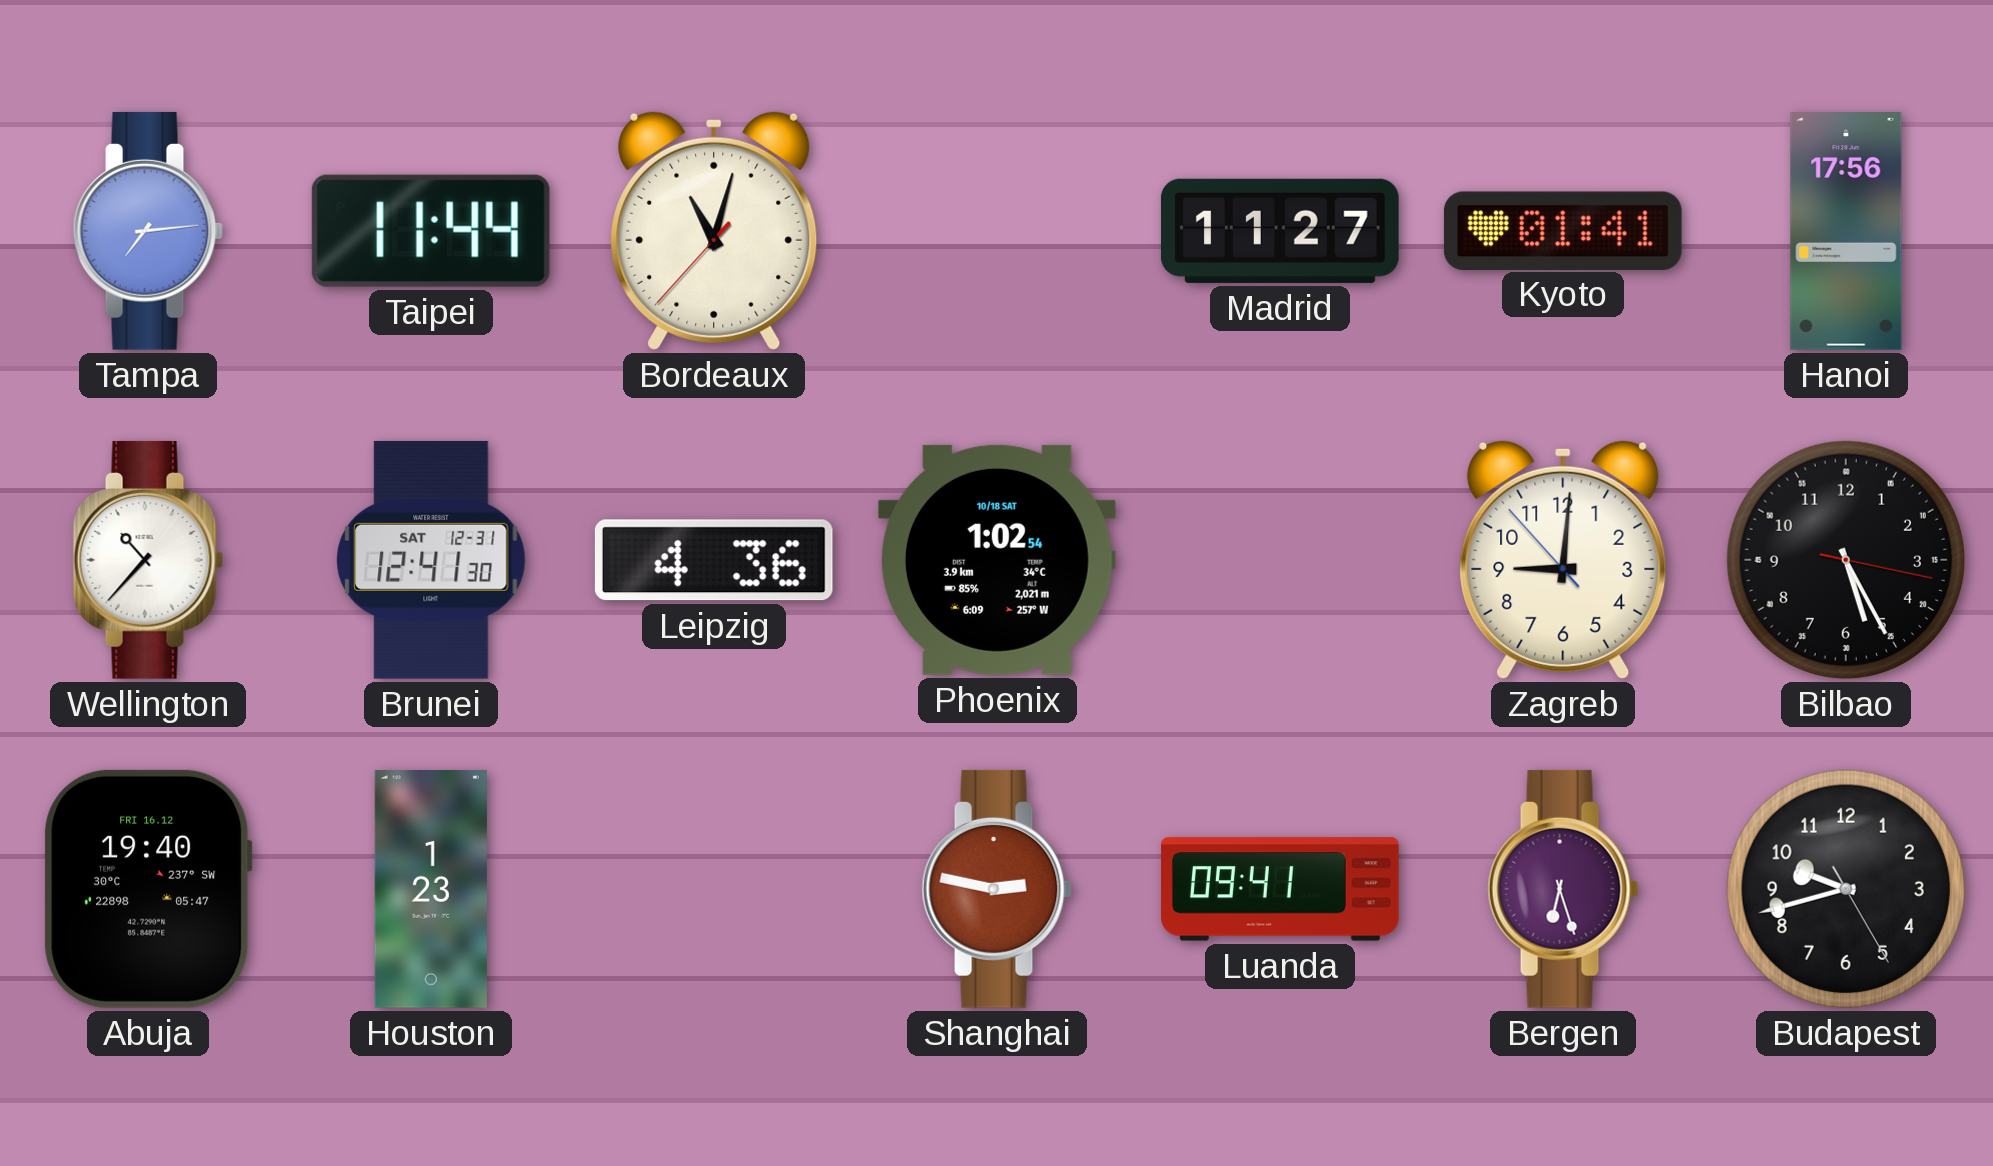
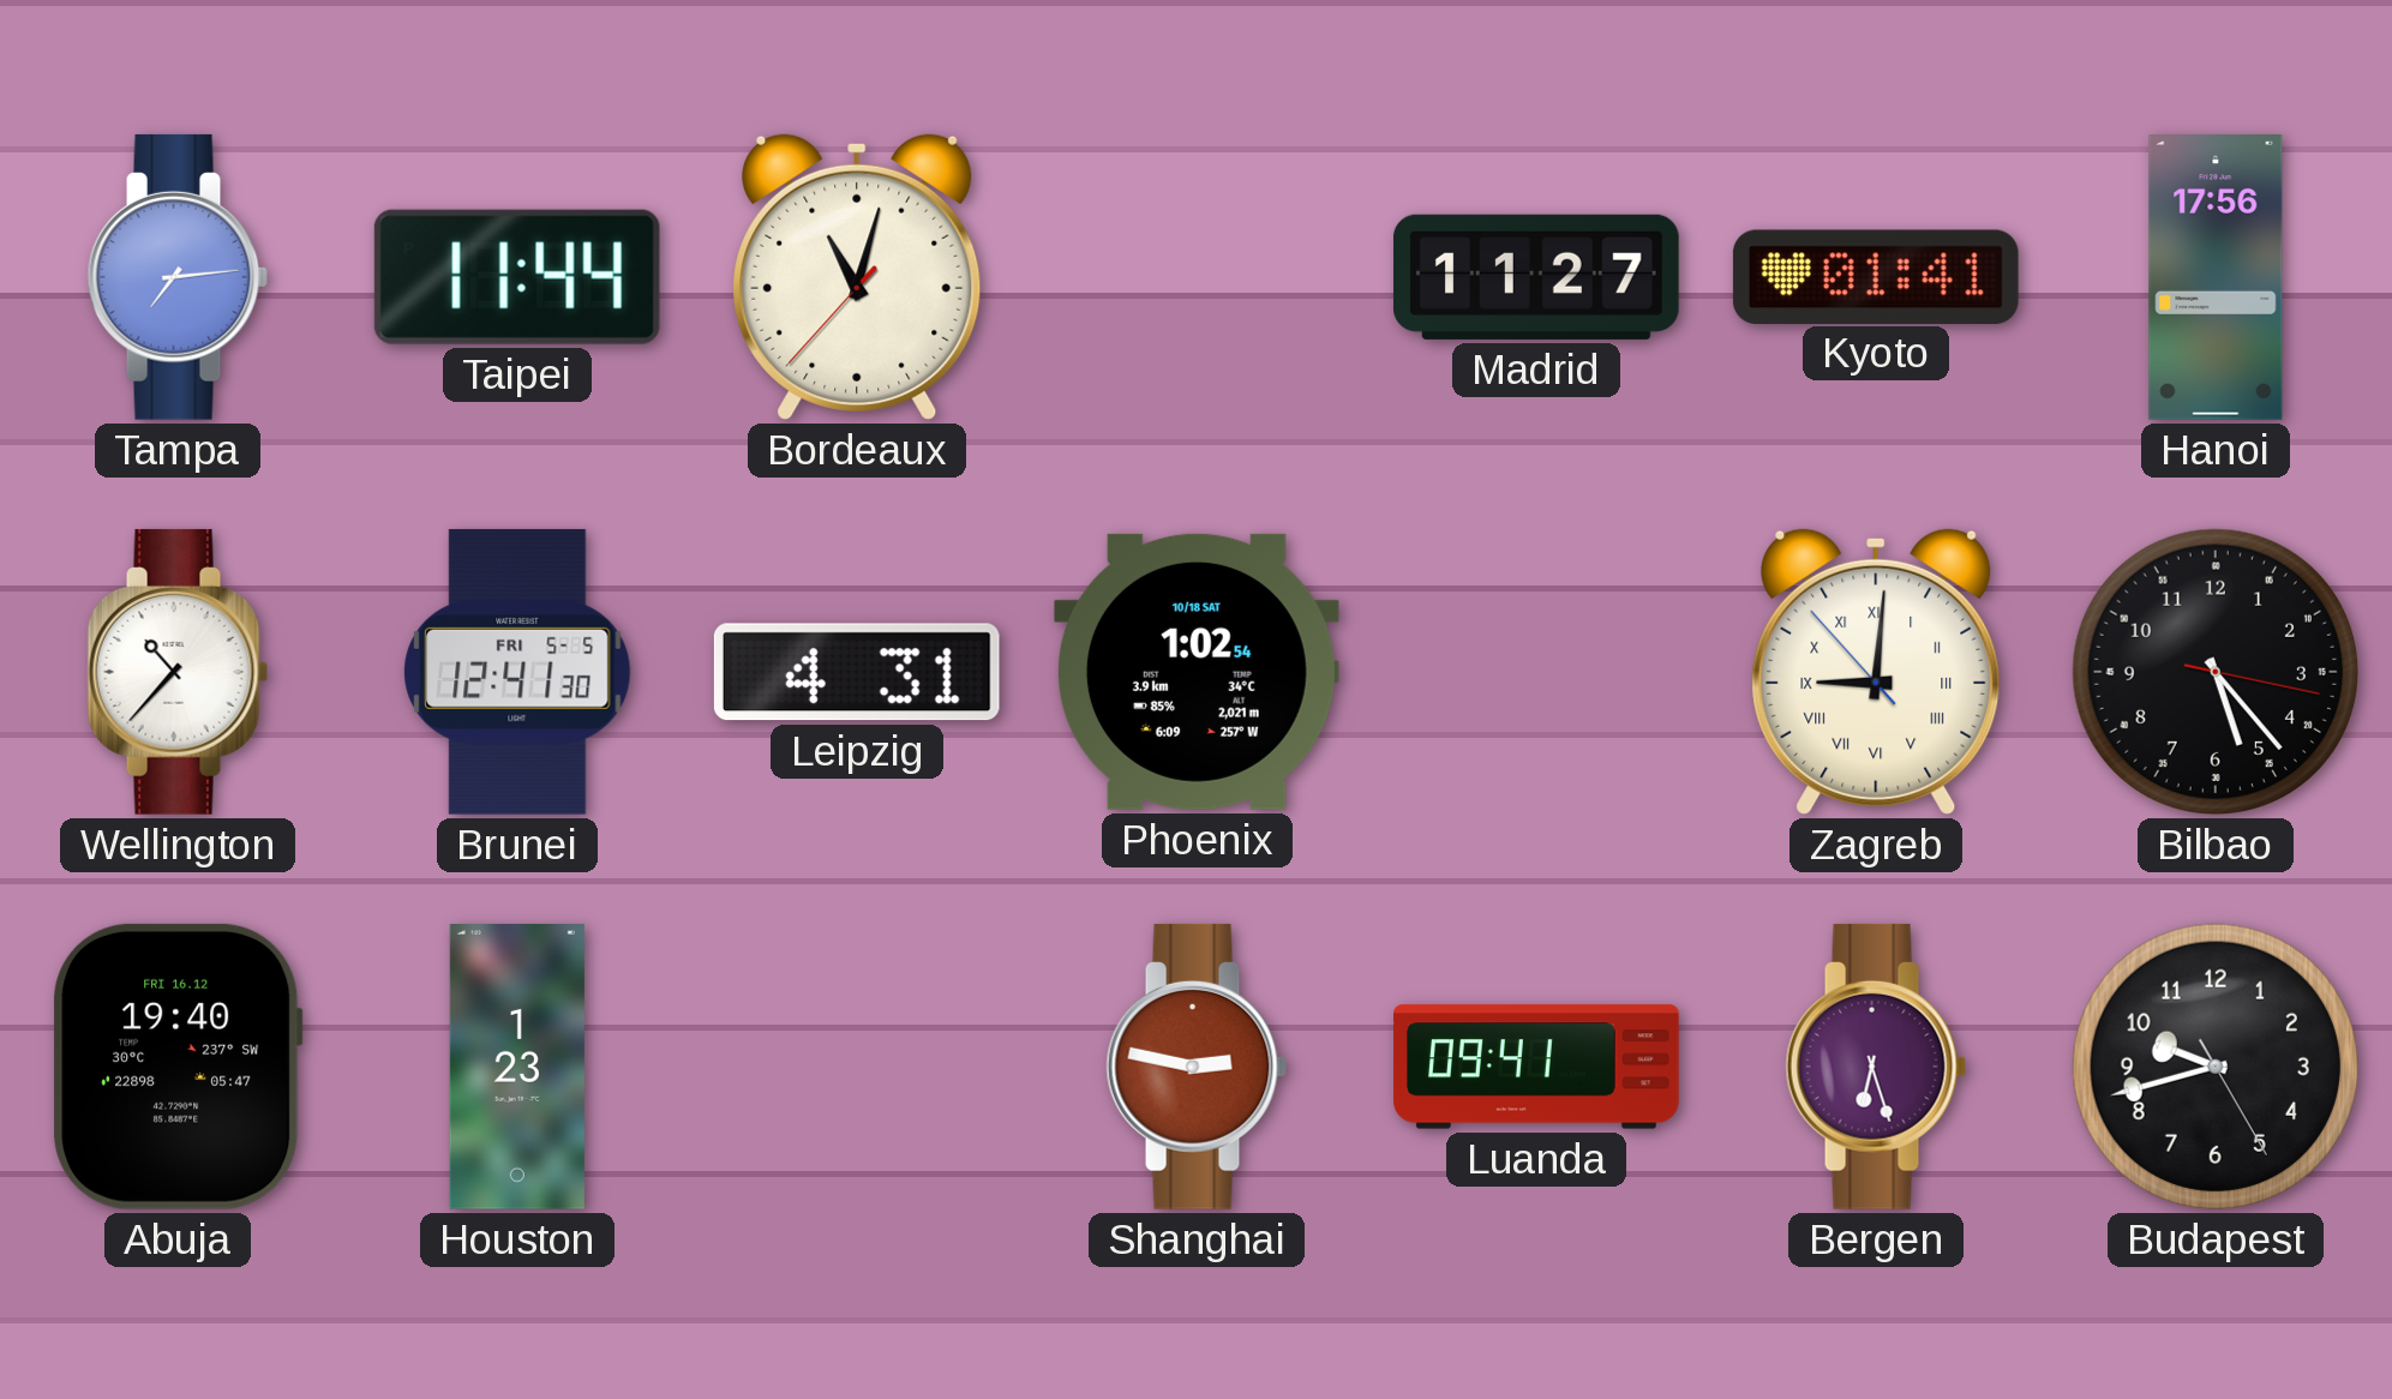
Brunei date: SAT 12-31 -> FRI 5-5 (517, 672)
Leipzig: 4:36 -> 4:31 (857, 672)
Zagreb numerals: Arabic -> Roman (1876, 672)
Bilbao: 5:25 -> 5:23 (2216, 672)
